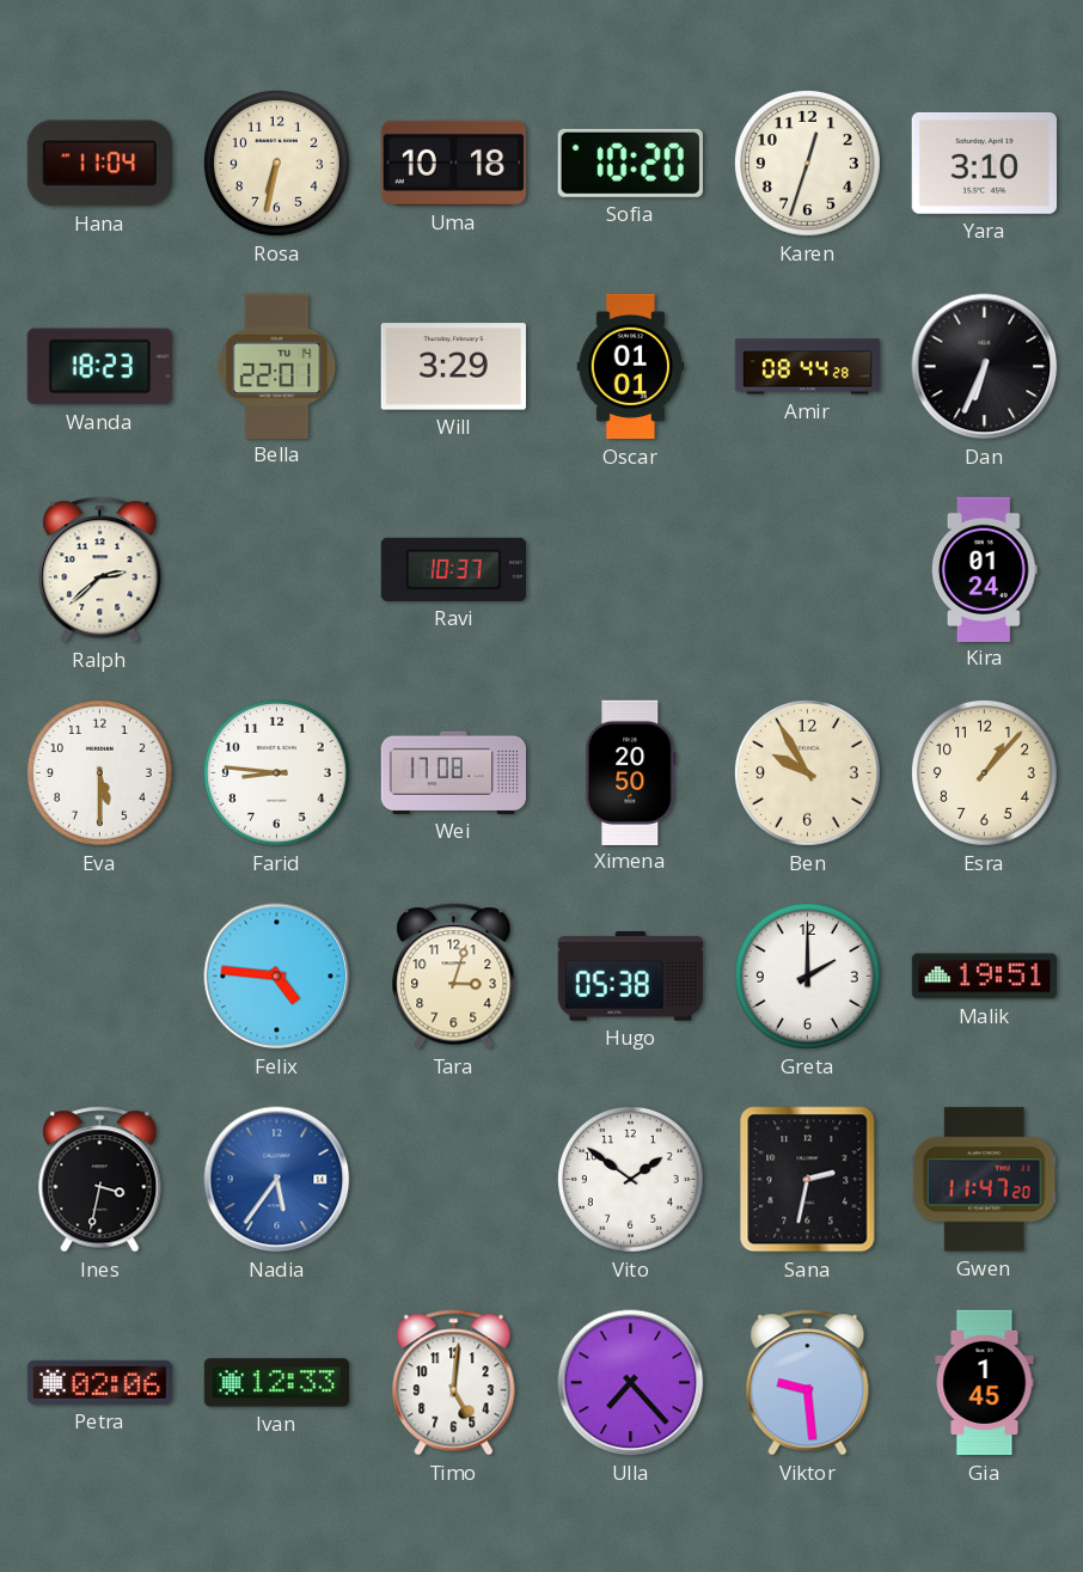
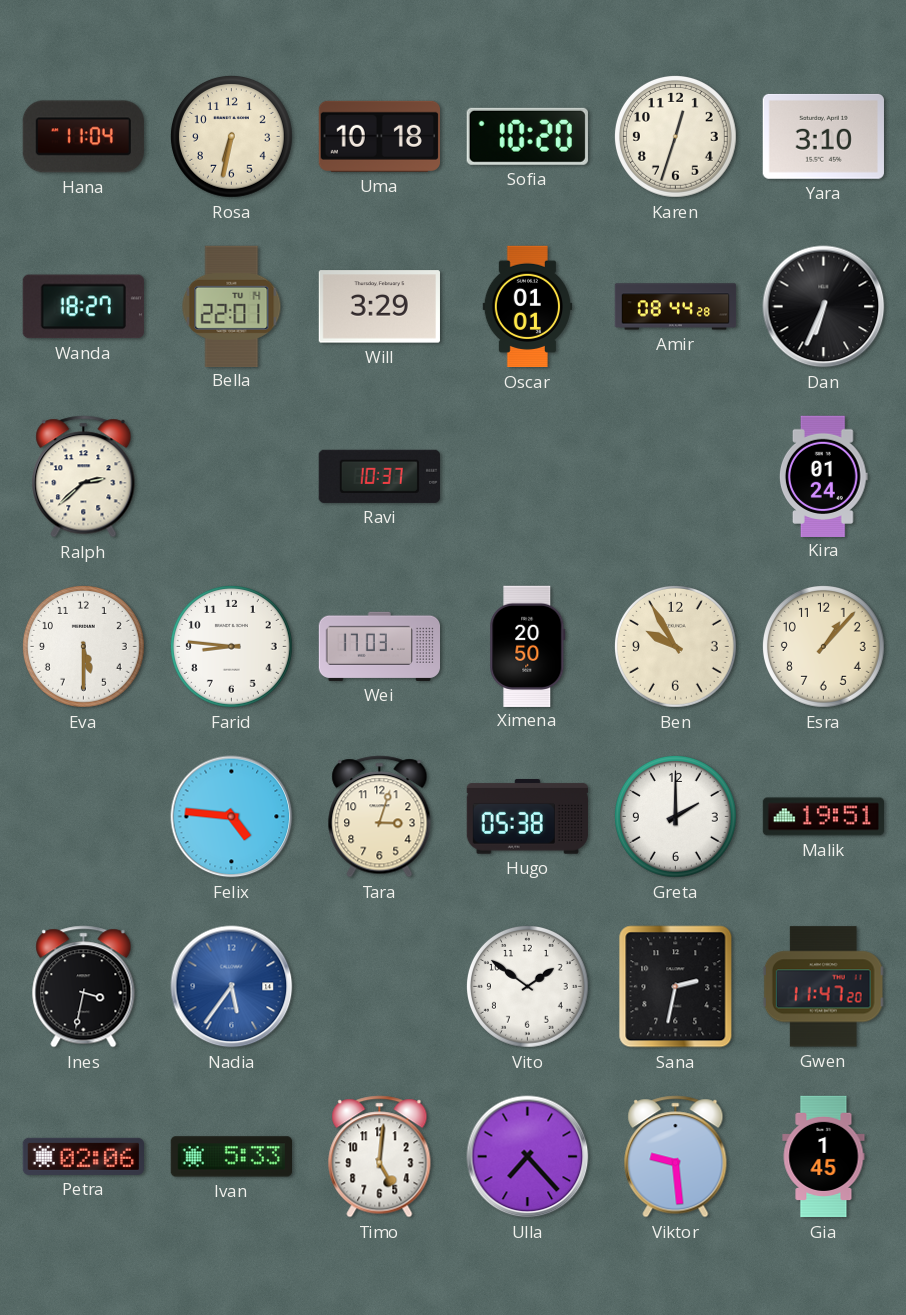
Wanda: 18:23 -> 18:27 (83, 307)
Wei: 17:08 -> 17:03 (380, 646)
Ivan: 12:33 -> 5:33 (231, 1157)
